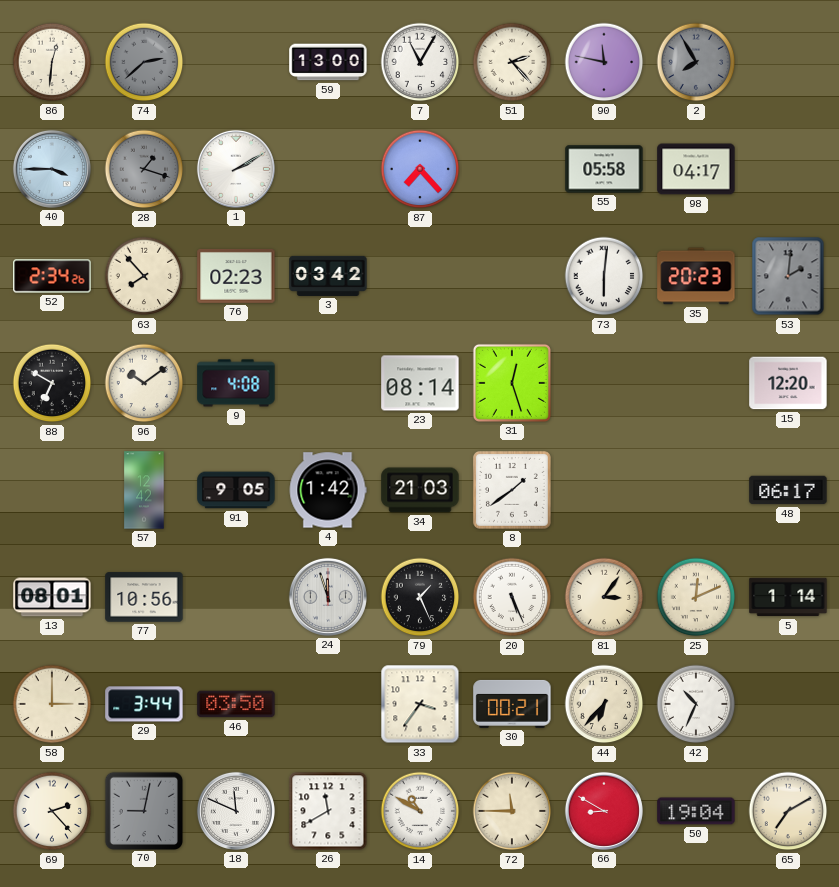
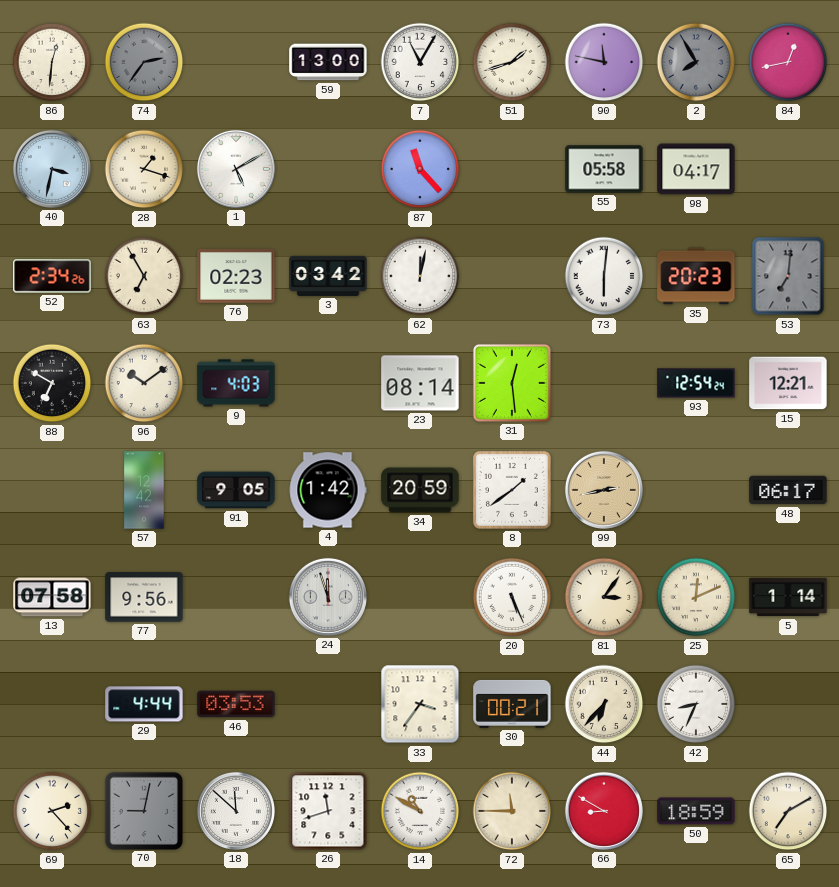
74: 2:38 -> 2:36 (144, 62)
51: 2:23 -> 1:42 (512, 62)
84: none -> 12:43 (788, 62)
40: 3:45 -> 3:32 (52, 169)
28 dial: grey -> cream (144, 169)
1: 2:10 -> 5:10 (236, 169)
87: 7:23 -> 11:23 (420, 169)
63: 7:53 -> 6:55 (144, 276)
62: none -> 12:02 (420, 276)
53: 2:01 -> 7:01 (788, 276)
9: 4:08 -> 4:03 (236, 383)
31: 12:27 -> 12:29 (512, 383)
93: none -> 12:54 (696, 383)
15: 12:20 -> 12:21 (788, 383)
34: 21:03 -> 20:59 (420, 490)
99: none -> 2:43 (604, 490)
13: 08:01 -> 07:58 (52, 597)
77: 10:56 -> 9:56 (144, 597)
79: 1:26 -> none (420, 597)
58: 3:00 -> none (52, 704)
29: 3:44 -> 4:44 (144, 704)
46: 03:50 -> 03:53 (236, 704)
42: 10:34 -> 8:34 (696, 704)
18: 11:49 -> 11:52 (236, 811)
26: 11:40 -> 11:42 (328, 811)
50: 19:04 -> 18:59 (696, 811)
